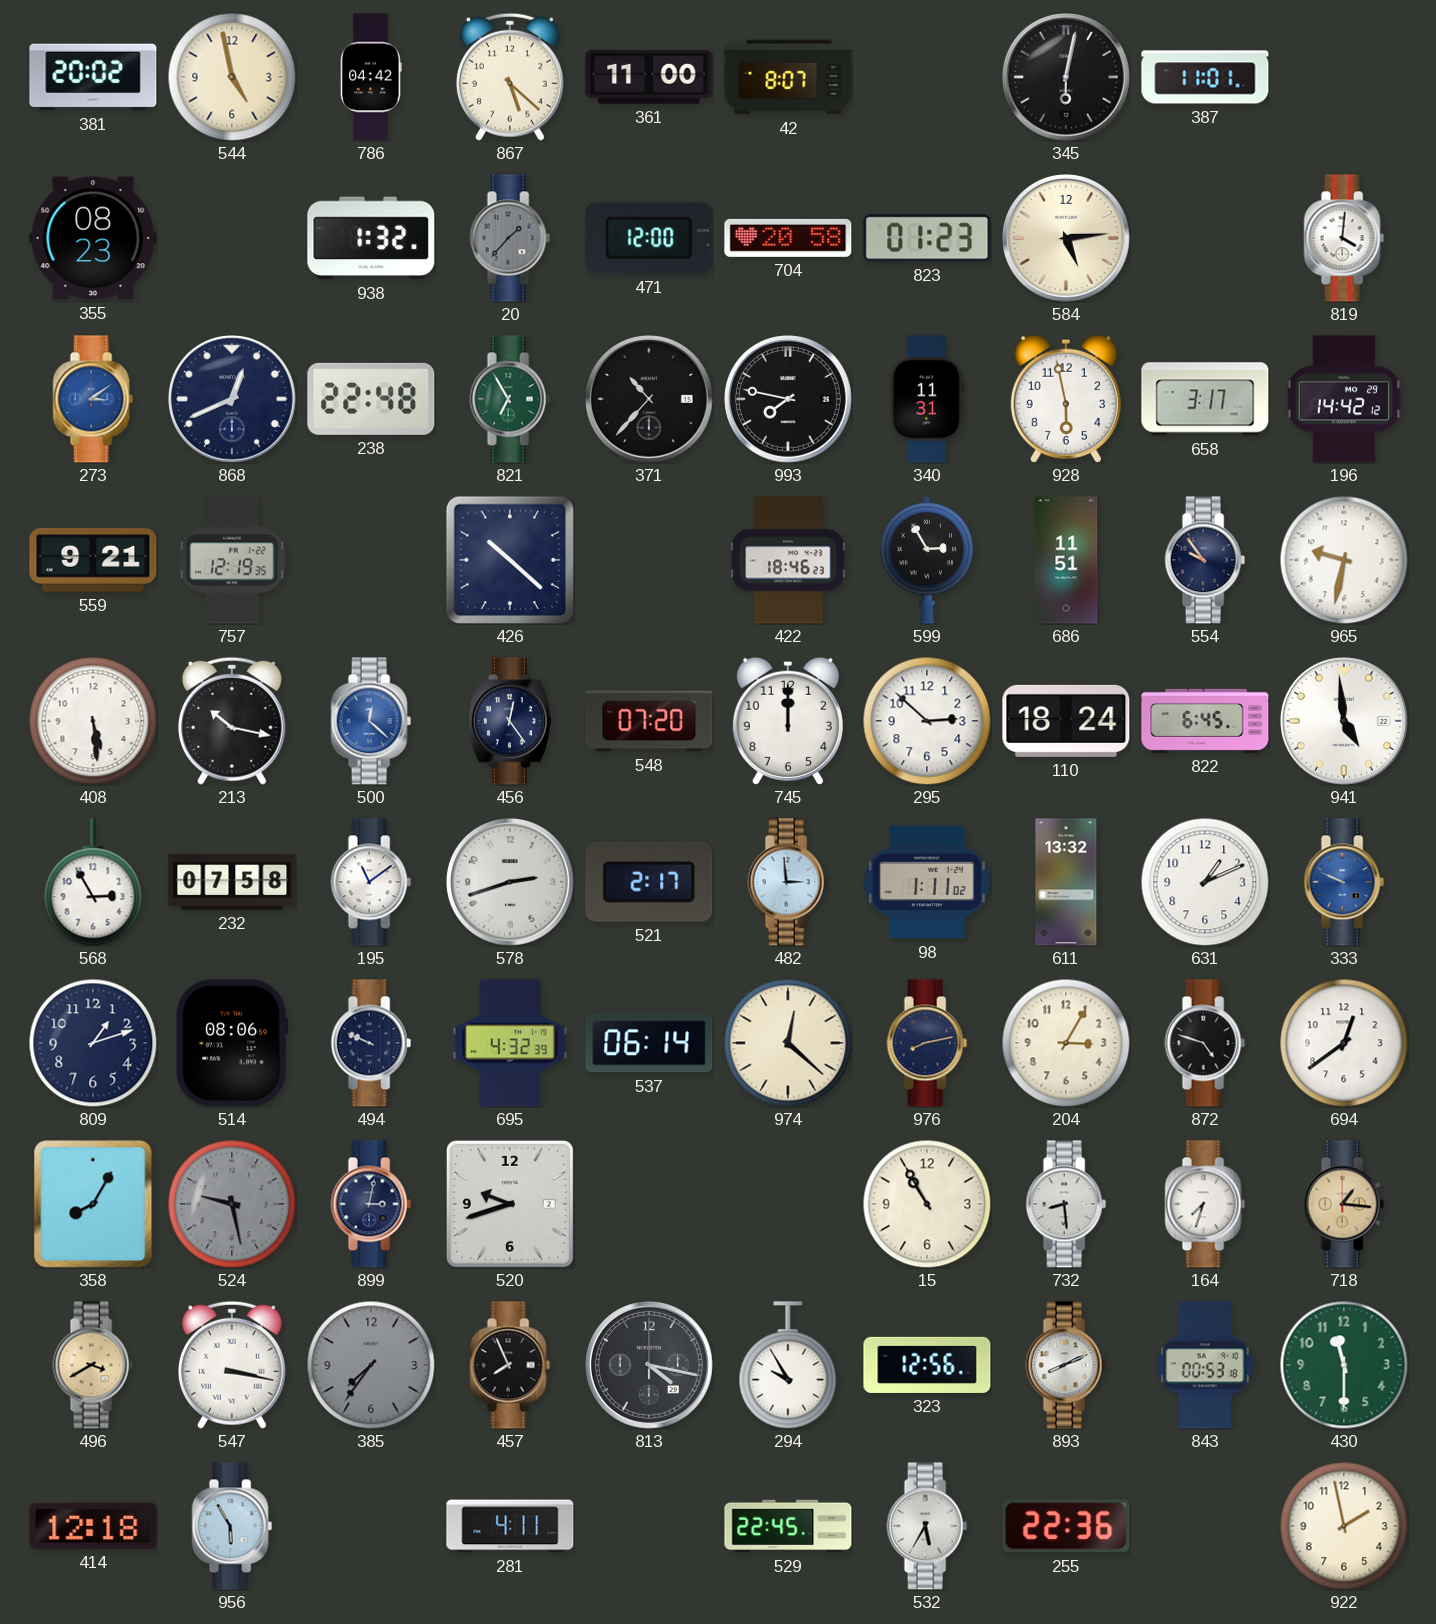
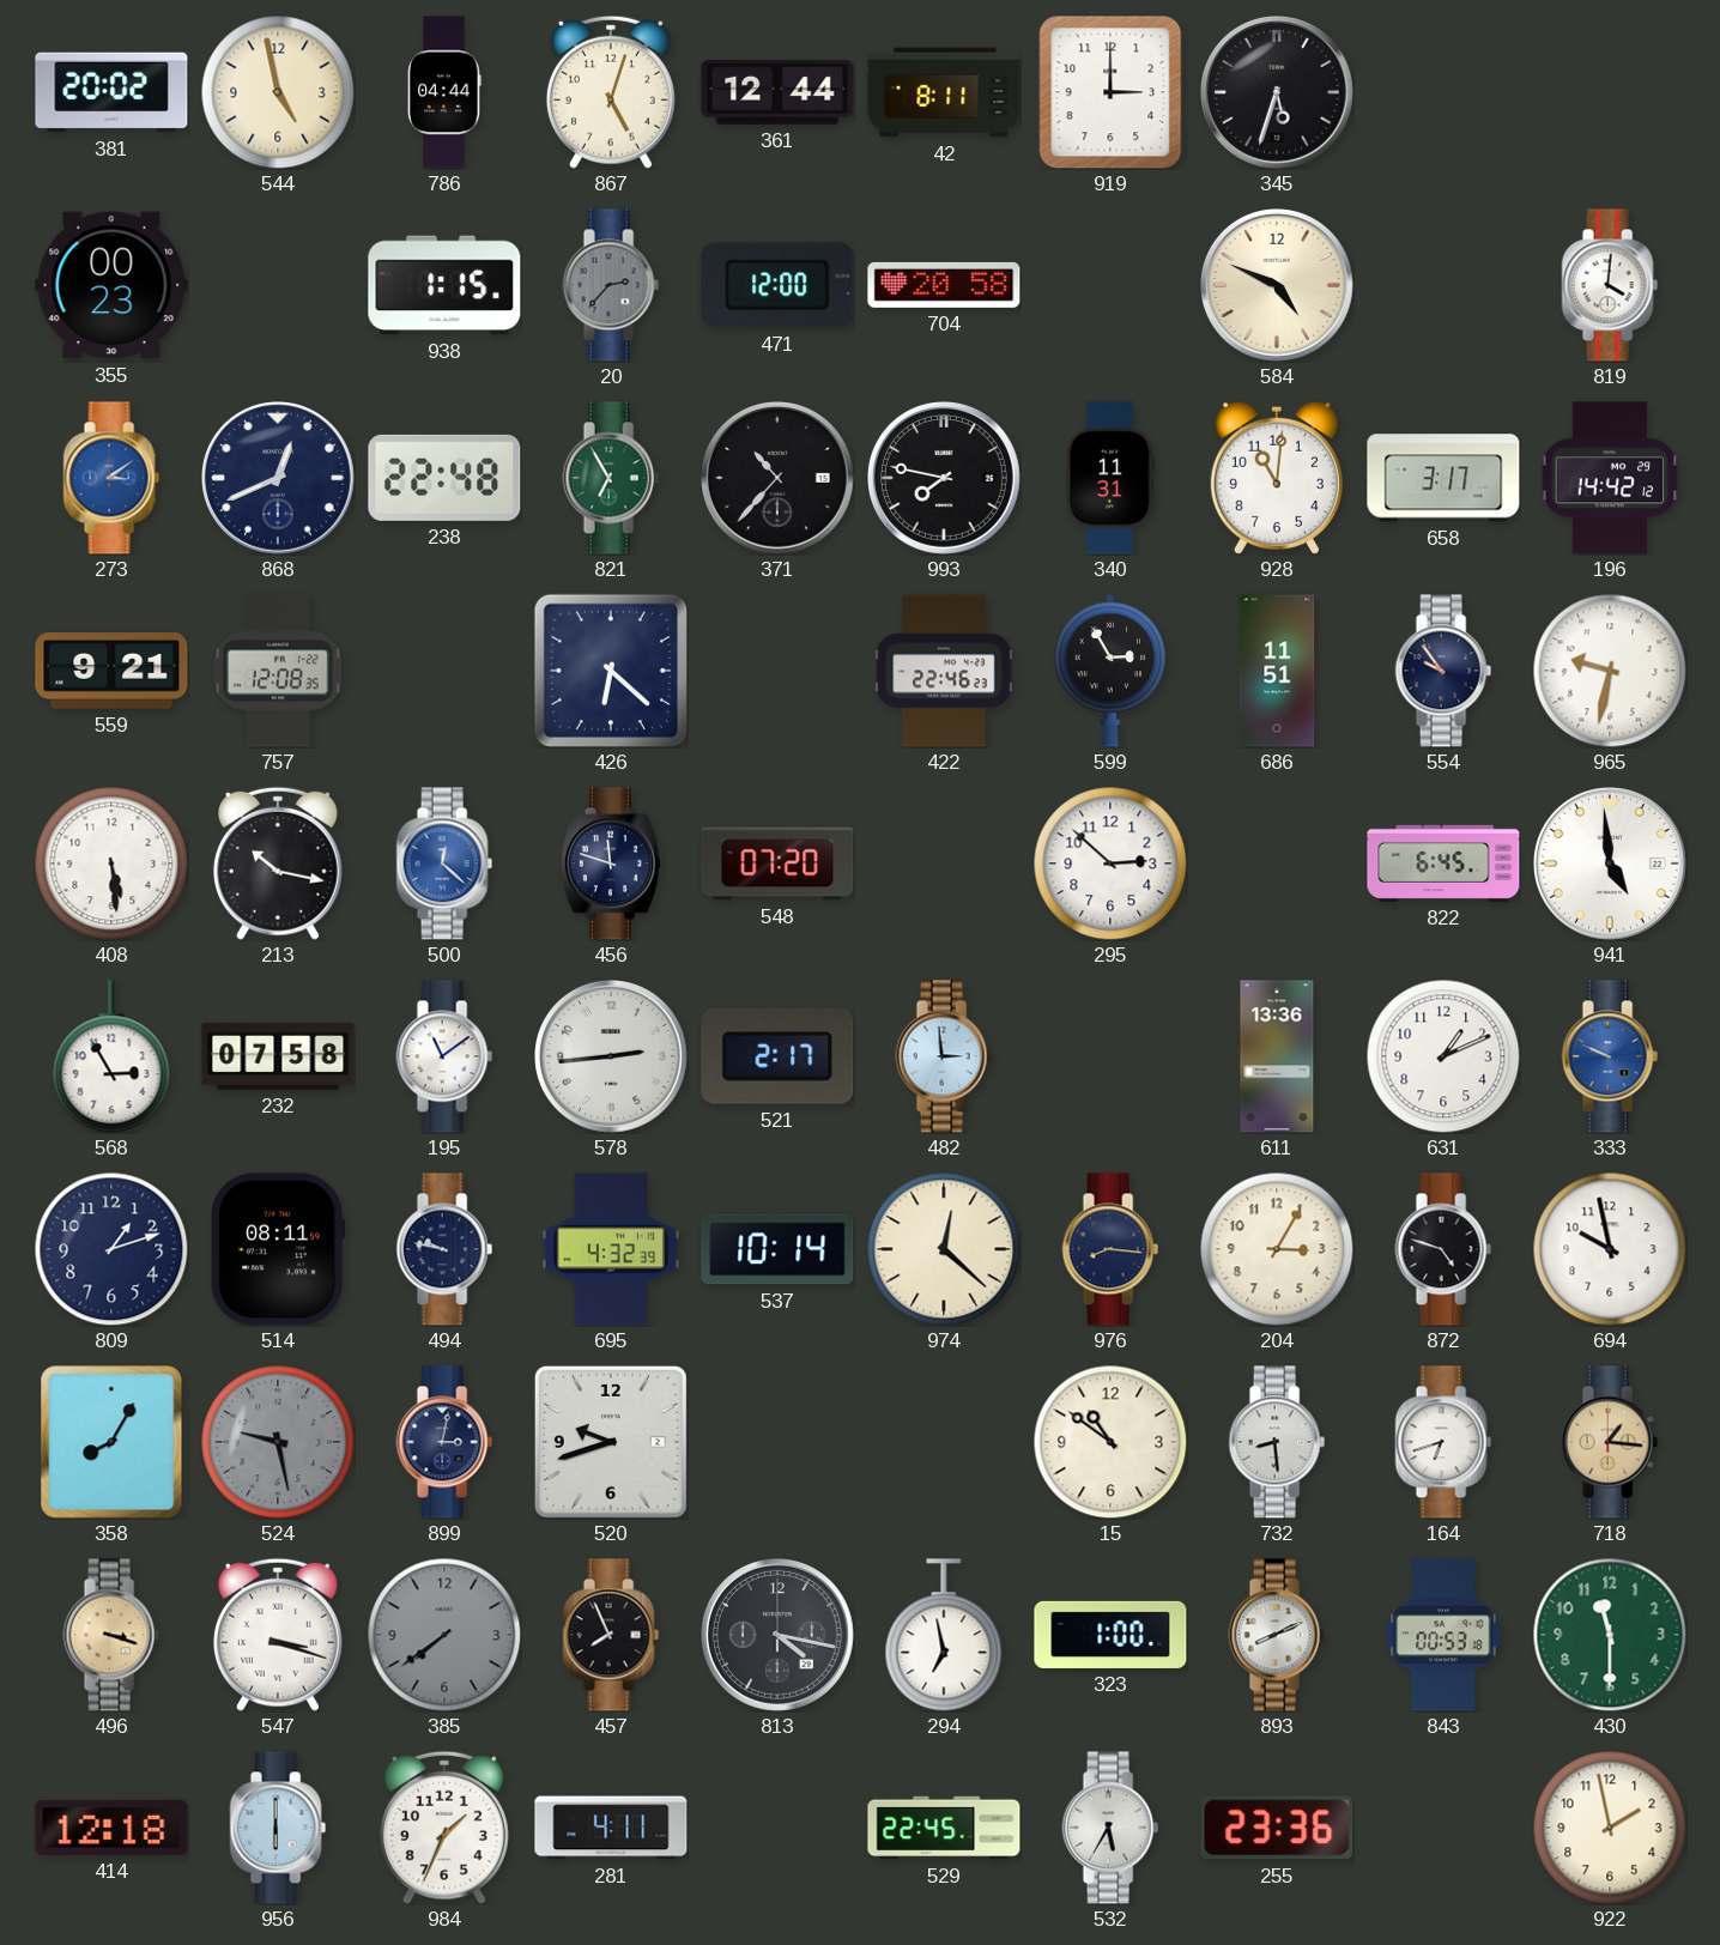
786: 04:42 -> 04:44 (444, 92)
867: 5:22 -> 5:03 (611, 92)
361: 11:00 -> 12:44 (777, 92)
42: 8:07 -> 8:11 (944, 92)
919: none -> 3:00 (1110, 92)
345: 6:02 -> 5:33 (1278, 93)
387: 11:01 -> none (1205, 77)
355: 08:23 -> 00:23 (111, 285)
938: 1:32 -> 1:15 (444, 285)
20: 1:37 -> 2:37 (611, 285)
823: 01:23 -> none (927, 238)
584: 5:14 -> 4:49 (1278, 286)
928: 5:58 -> 11:01 (1277, 478)
757: 12:19 -> 12:08 (278, 671)
426: 10:22 -> 6:22 (610, 669)
422: 18:46 -> 22:46 (944, 671)
456: 12:24 -> 11:48 (611, 864)
745: 12:00 -> none (788, 721)
110: 18:24 -> none (1066, 721)
578: 2:42 -> 2:44 (612, 1058)
98: 1:11 -> none (927, 882)
611: 13:32 -> 13:36 (1277, 1056)
514: 08:06 -> 08:11 (278, 1249)
494: 9:49 -> 9:47 (444, 1249)
537: 06:14 -> 10:14 (777, 1249)
976: 8:13 -> 8:16 (1110, 1249)
694: 12:39 -> 9:58 (1610, 1249)
15: 10:55 -> 10:51 (1110, 1442)
164: 7:33 -> 6:42 (1443, 1442)
496: 3:40 -> 3:18 (111, 1635)
547: 3:17 -> 3:18 (278, 1635)
385: 7:36 -> 7:39 (444, 1635)
294: 9:55 -> 6:58 (944, 1635)
323: 12:56 -> 1:00 (1110, 1635)
956: 5:55 -> 6:00 (278, 1828)
984: none -> 1:34 (444, 1828)
255: 22:36 -> 23:36 (1277, 1828)
